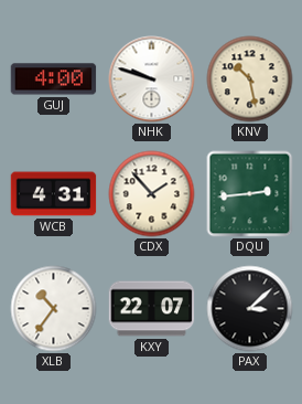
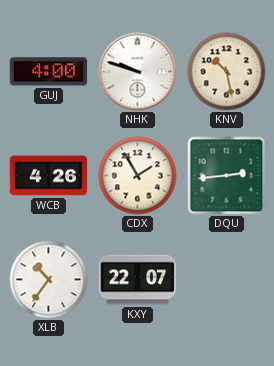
WCB: 4:31 -> 4:26 (49, 176)
CDX: 1:53 -> 1:55 (138, 176)
PAX: 3:08 -> none (250, 309)
